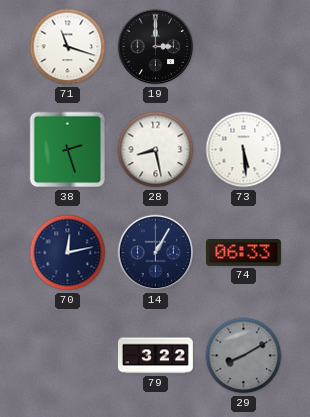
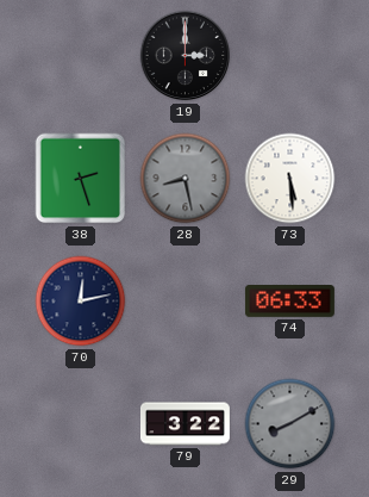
71: 11:18 -> none (68, 47)
28 dial: white -> grey (186, 179)
14: 1:05 -> none (156, 253)
